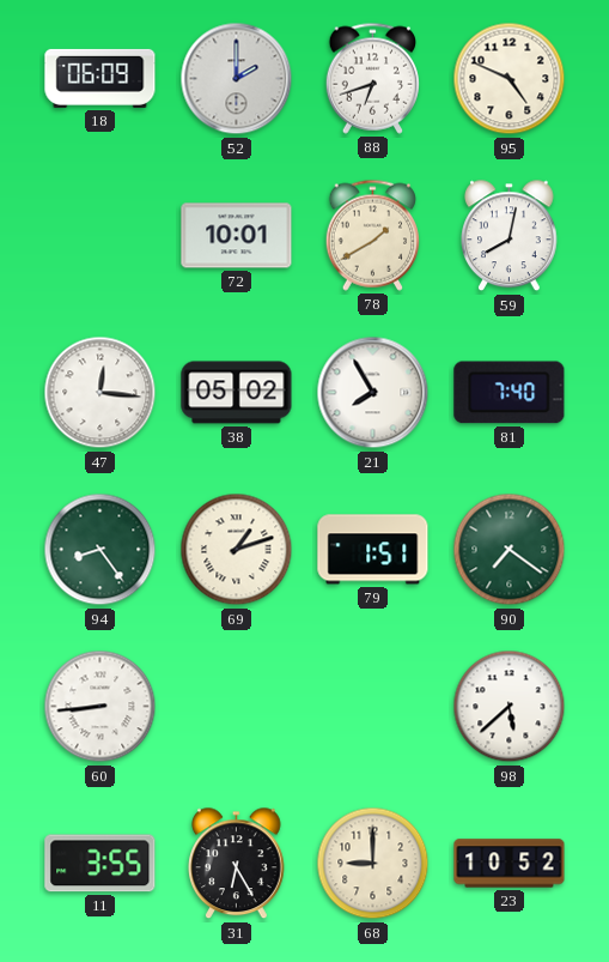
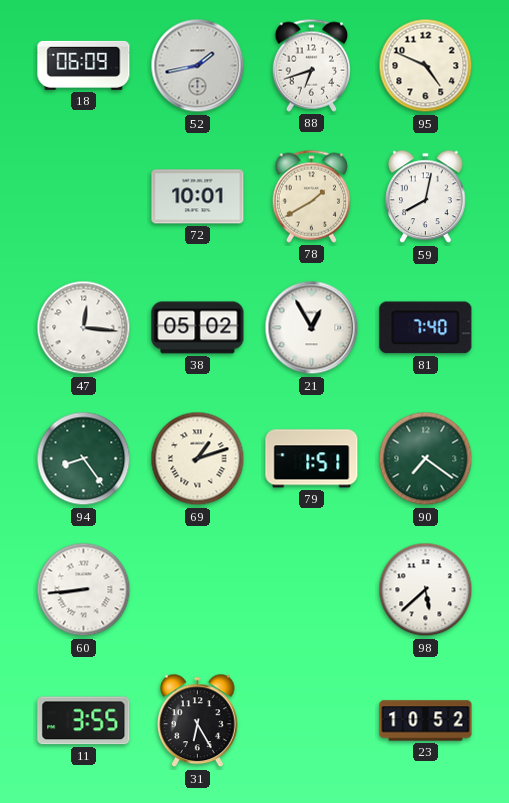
52: 2:00 -> 1:43 (198, 66)
21: 7:55 -> 12:55 (312, 328)
68: 9:00 -> none (373, 864)
